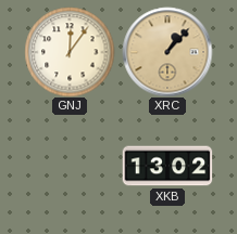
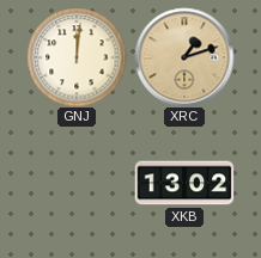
GNJ: 12:06 -> 12:01 (77, 57)
XRC: 1:07 -> 1:12 (184, 57)
